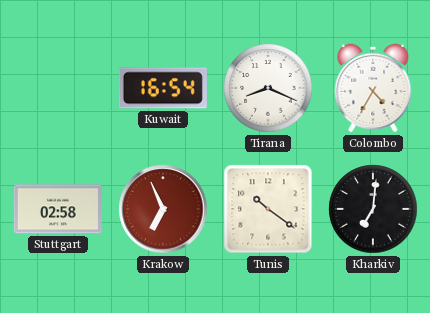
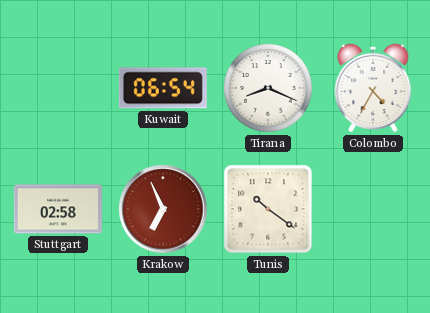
Kuwait: 16:54 -> 06:54 (163, 88)
Kharkiv: 7:01 -> none (373, 209)
